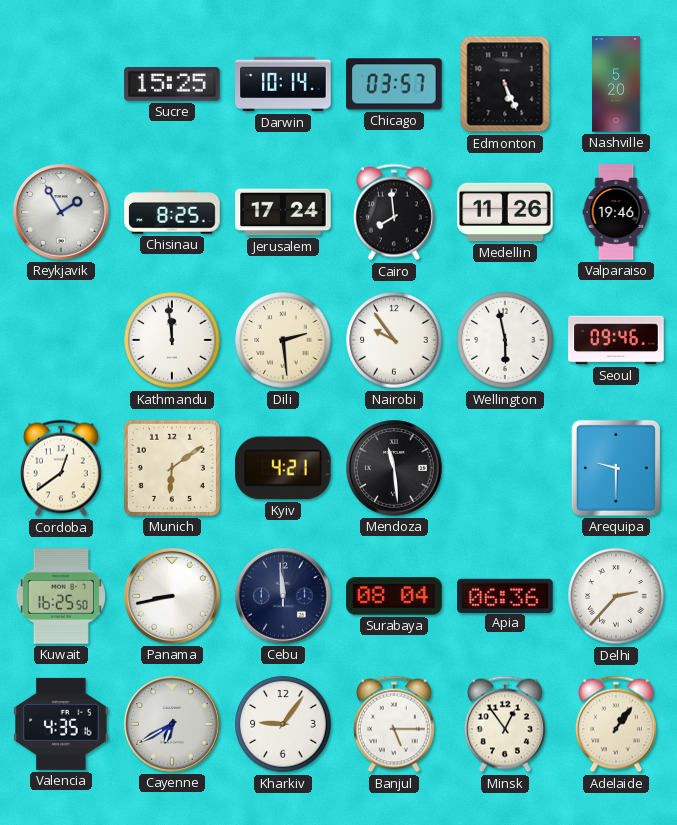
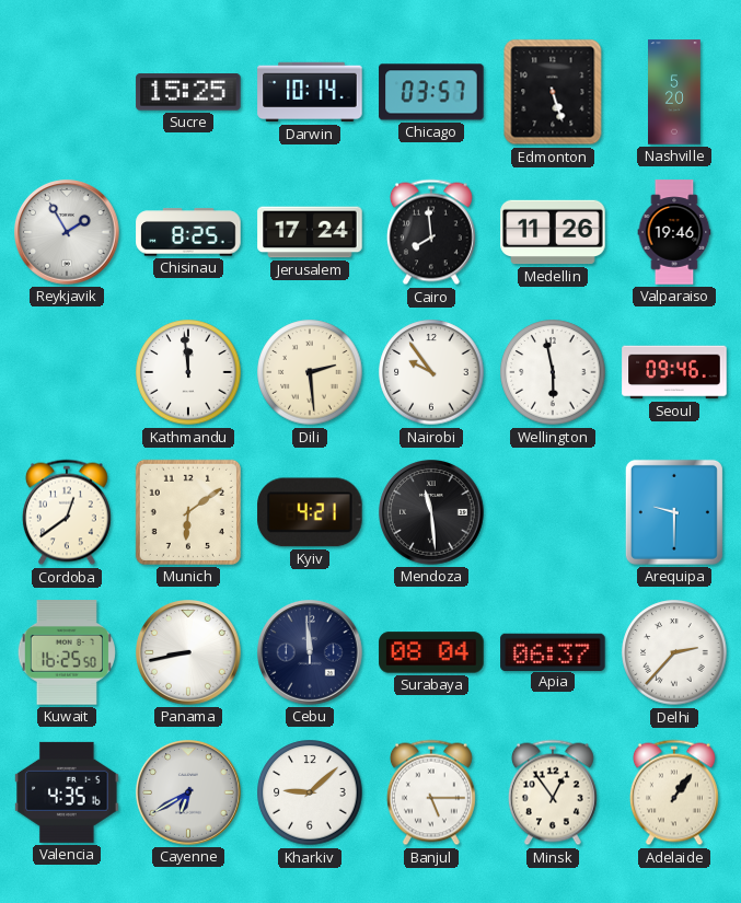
Edmonton: 5:26 -> 5:27 (553, 92)
Apia: 06:36 -> 06:37 (553, 651)
Kharkiv: 9:06 -> 9:08 (310, 792)
